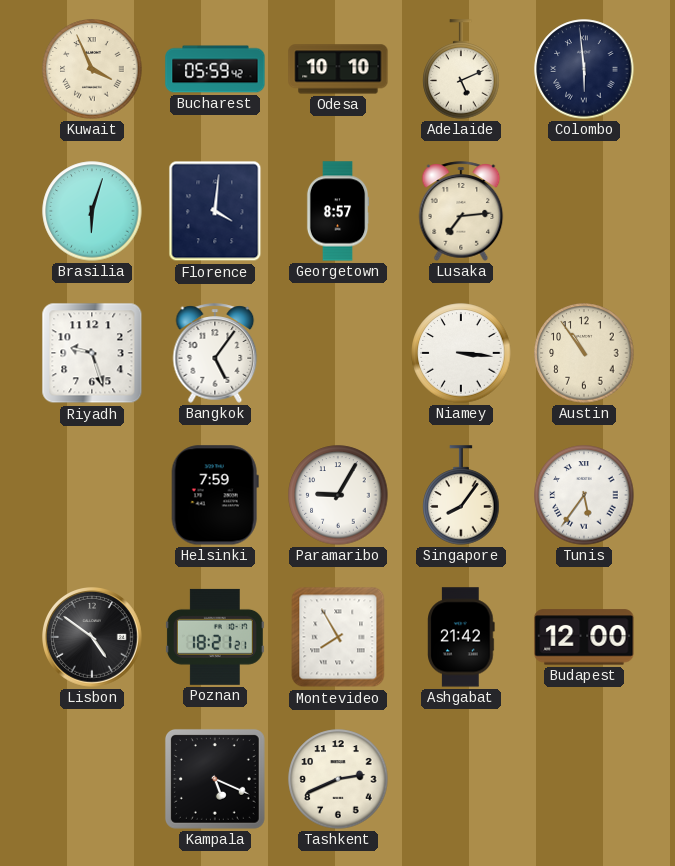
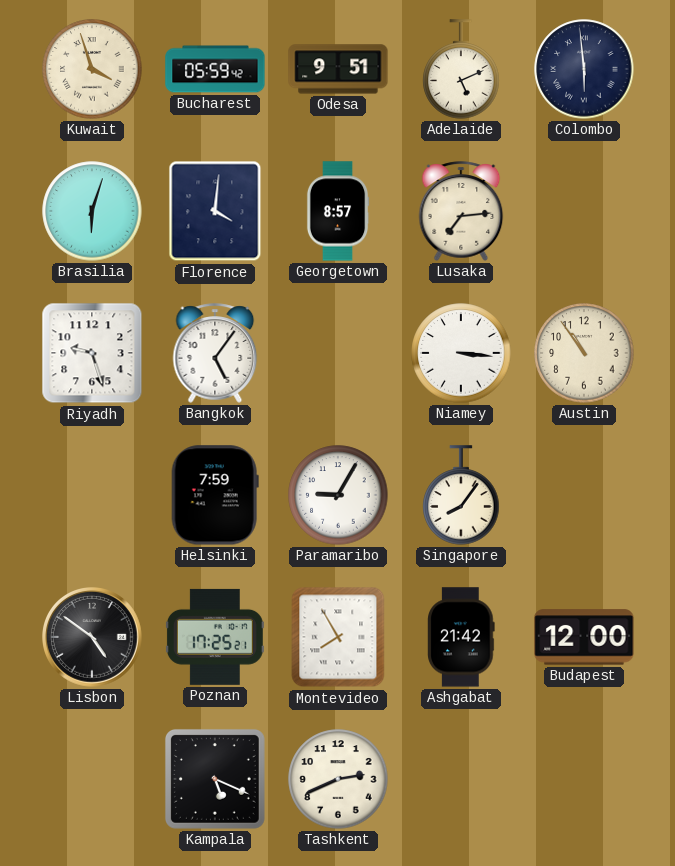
Kuwait: 3:56 -> 3:57 (92, 69)
Odesa: 10:10 -> 9:51 (338, 69)
Tunis: 5:36 -> none (584, 495)
Poznan: 18:21 -> 17:25 (215, 637)
